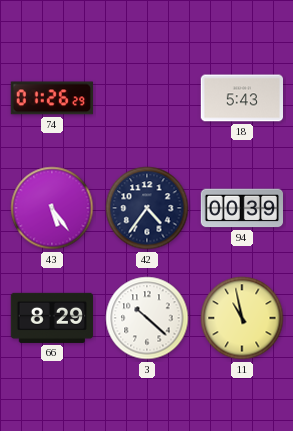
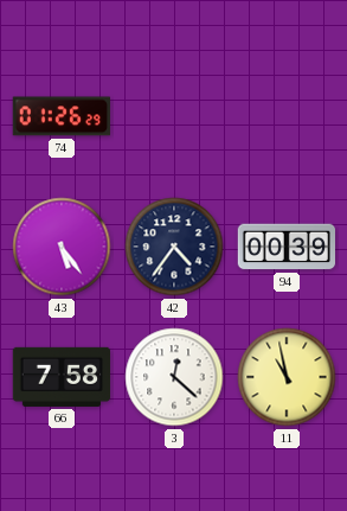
18: 5:43 -> none (242, 98)
66: 8:29 -> 7:58 (60, 377)
3: 10:22 -> 12:22 (174, 377)
